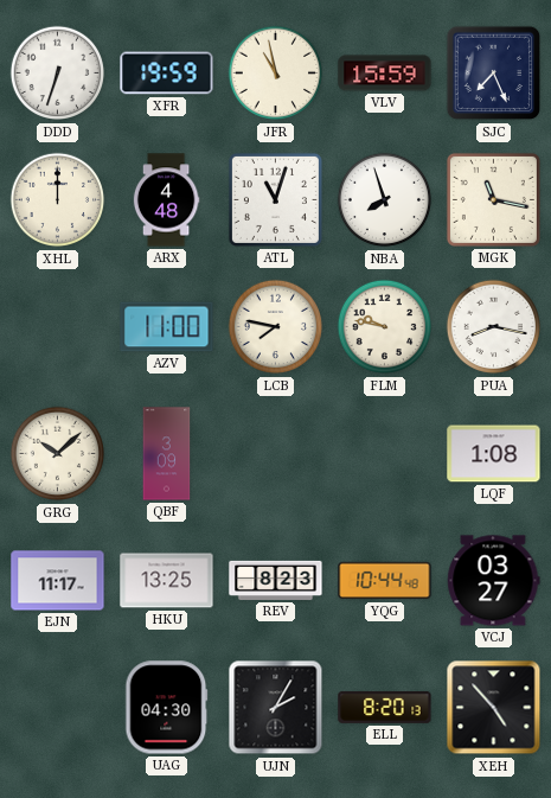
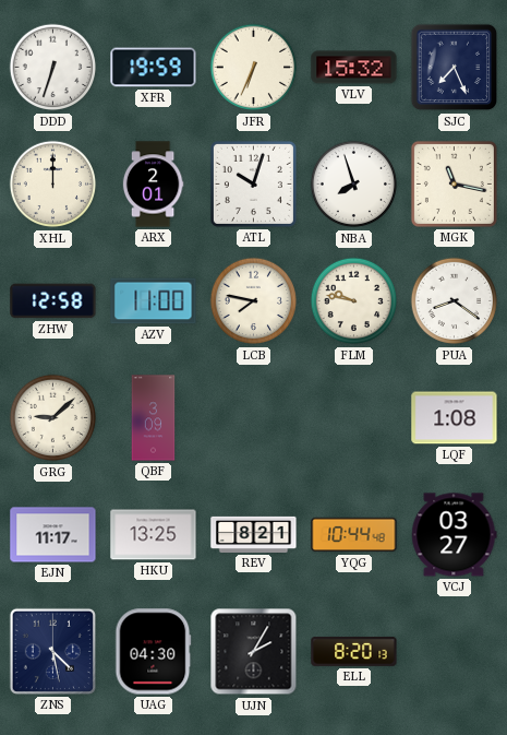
JFR: 10:58 -> 6:34 (254, 68)
VLV: 15:59 -> 15:32 (354, 68)
ARX: 4:48 -> 2:01 (153, 185)
ATL: 11:03 -> 10:03 (253, 183)
ZHW: none -> 12:58 (53, 301)
PUA: 8:17 -> 8:21 (455, 301)
GRG: 10:08 -> 9:08 (53, 418)
REV: 8:23 -> 8:21 (254, 534)
ZNS: none -> 4:28 (52, 651)
XEH: 4:53 -> none (494, 708)
